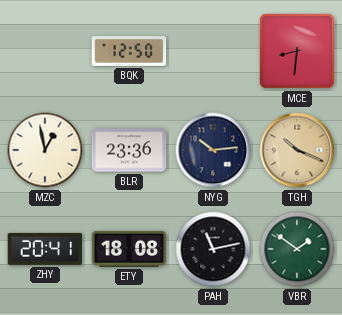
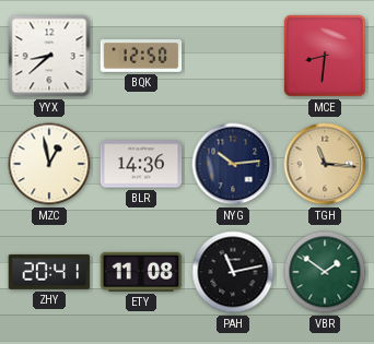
YYX: none -> 8:38 (49, 56)
BLR: 23:36 -> 14:36 (141, 164)
TGH: 10:19 -> 11:16 (325, 164)
ETY: 18:08 -> 11:08 (141, 272)
